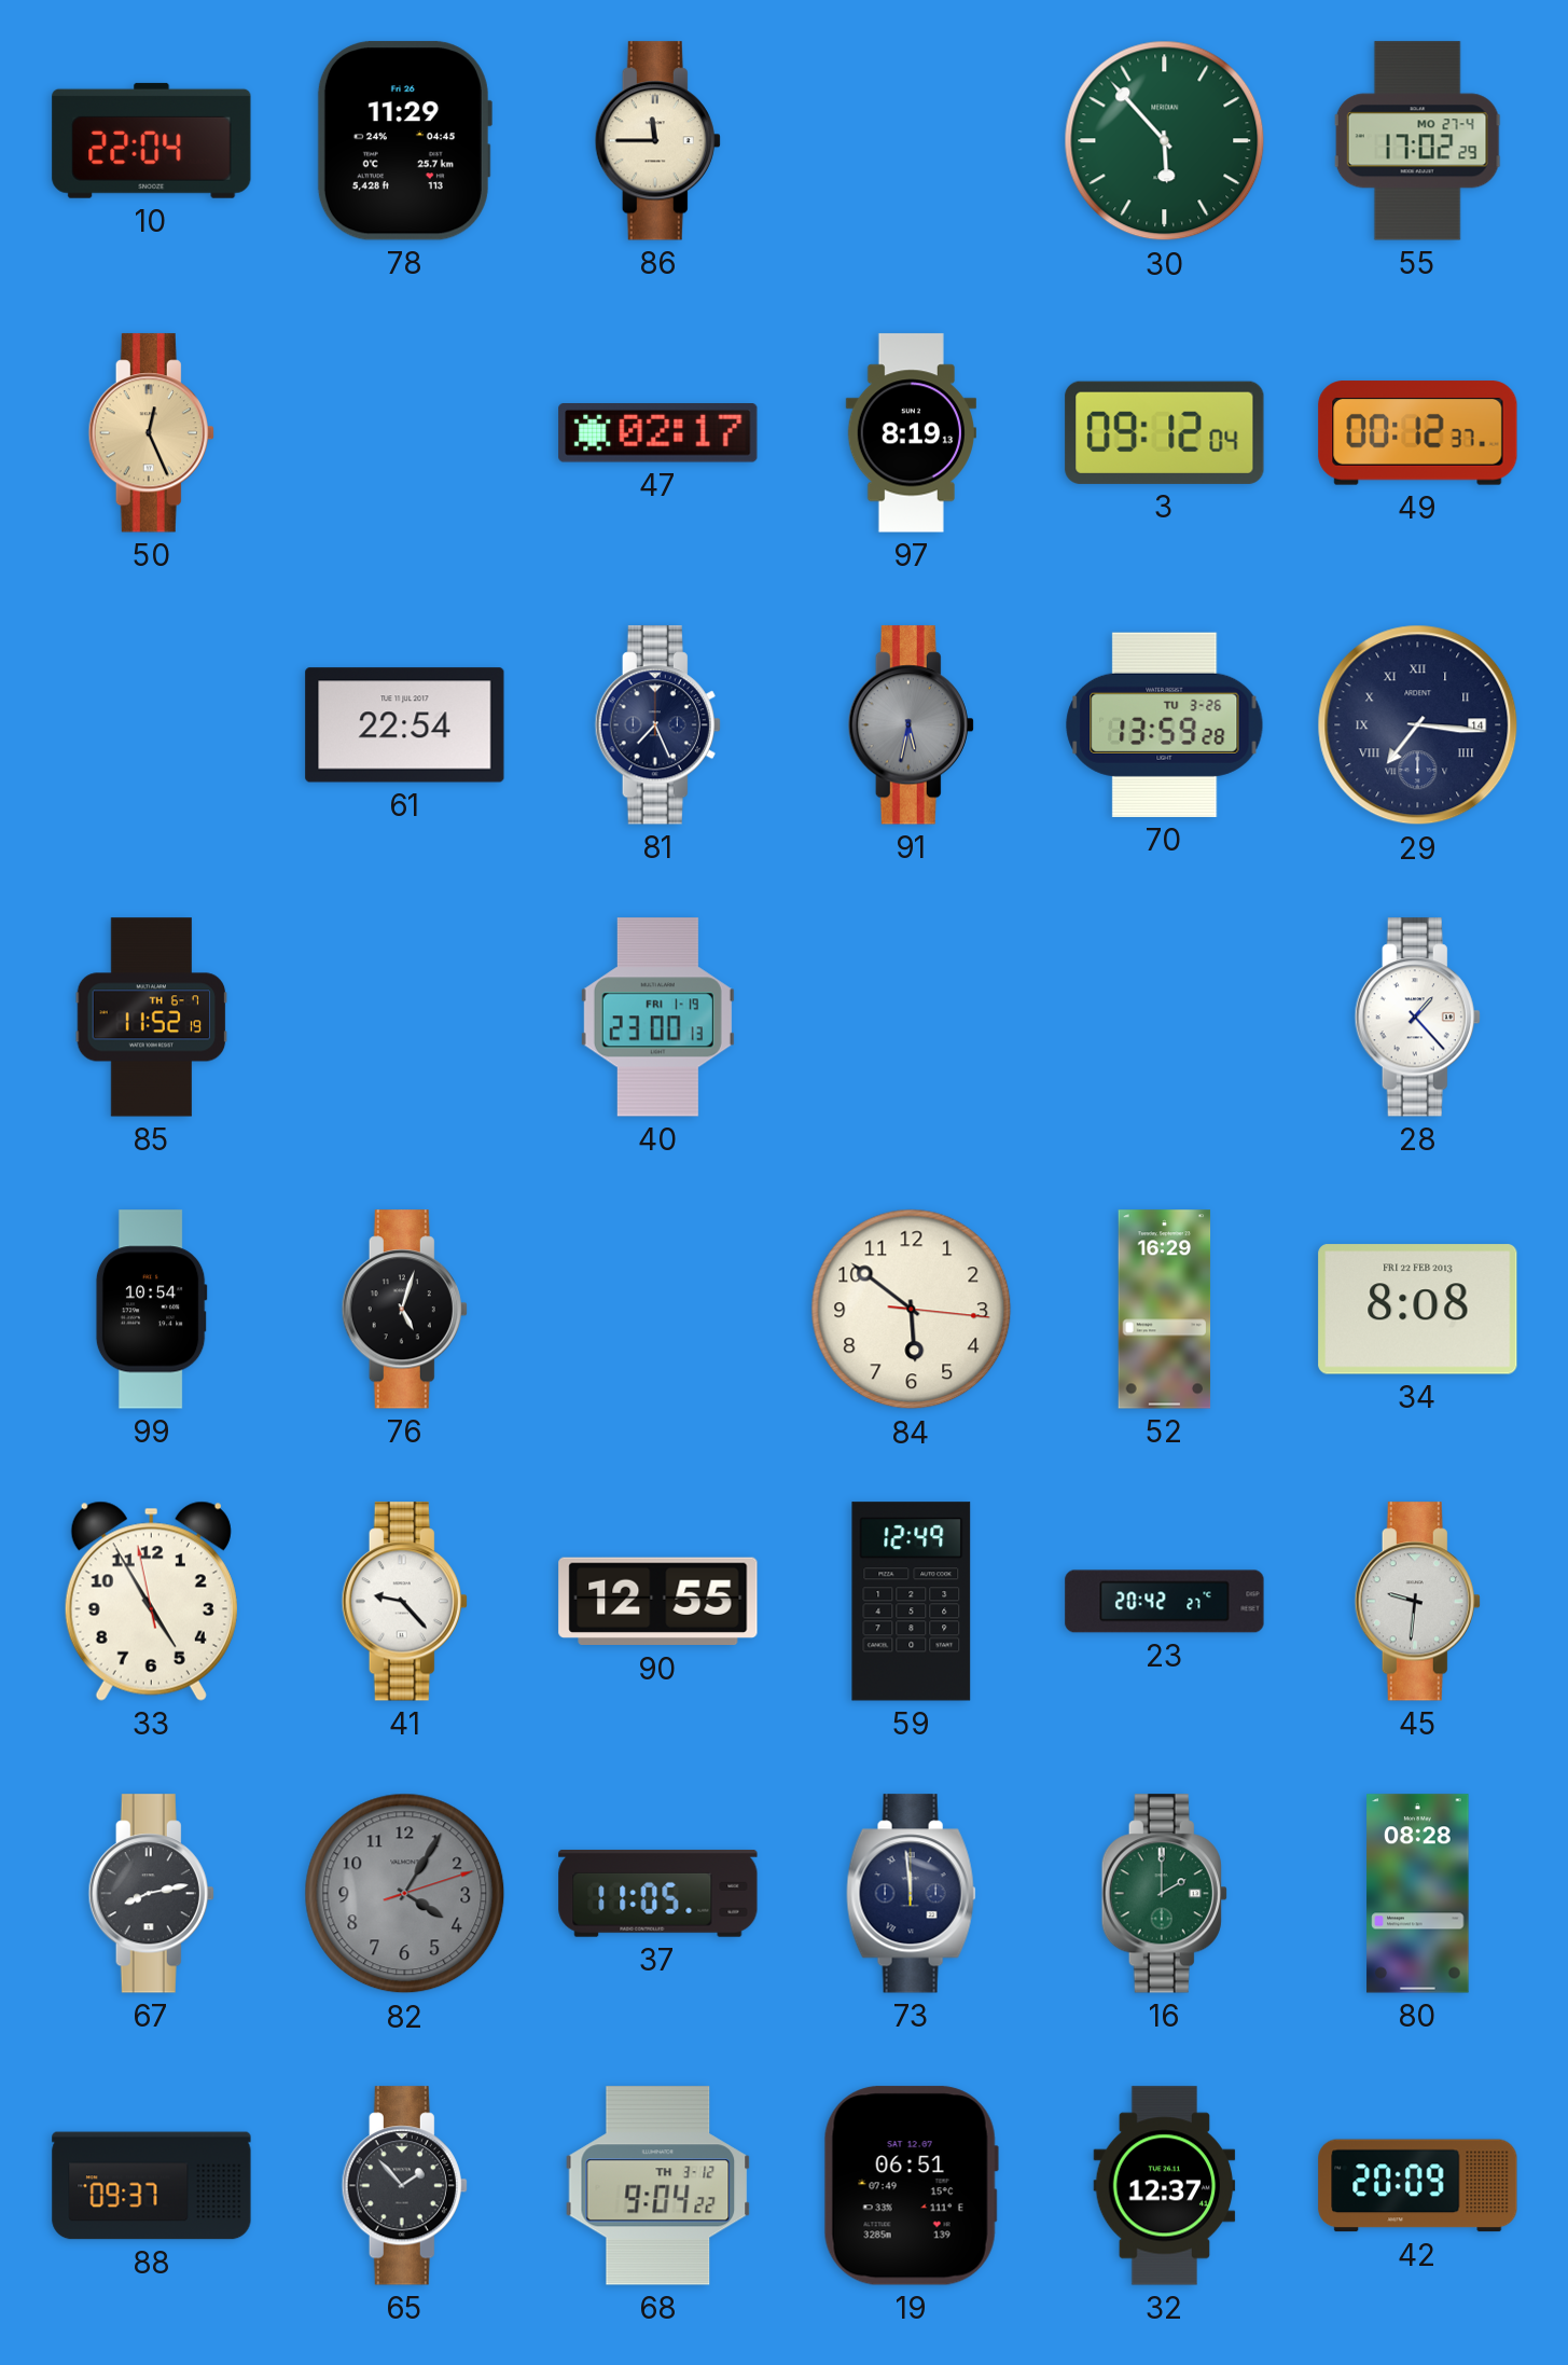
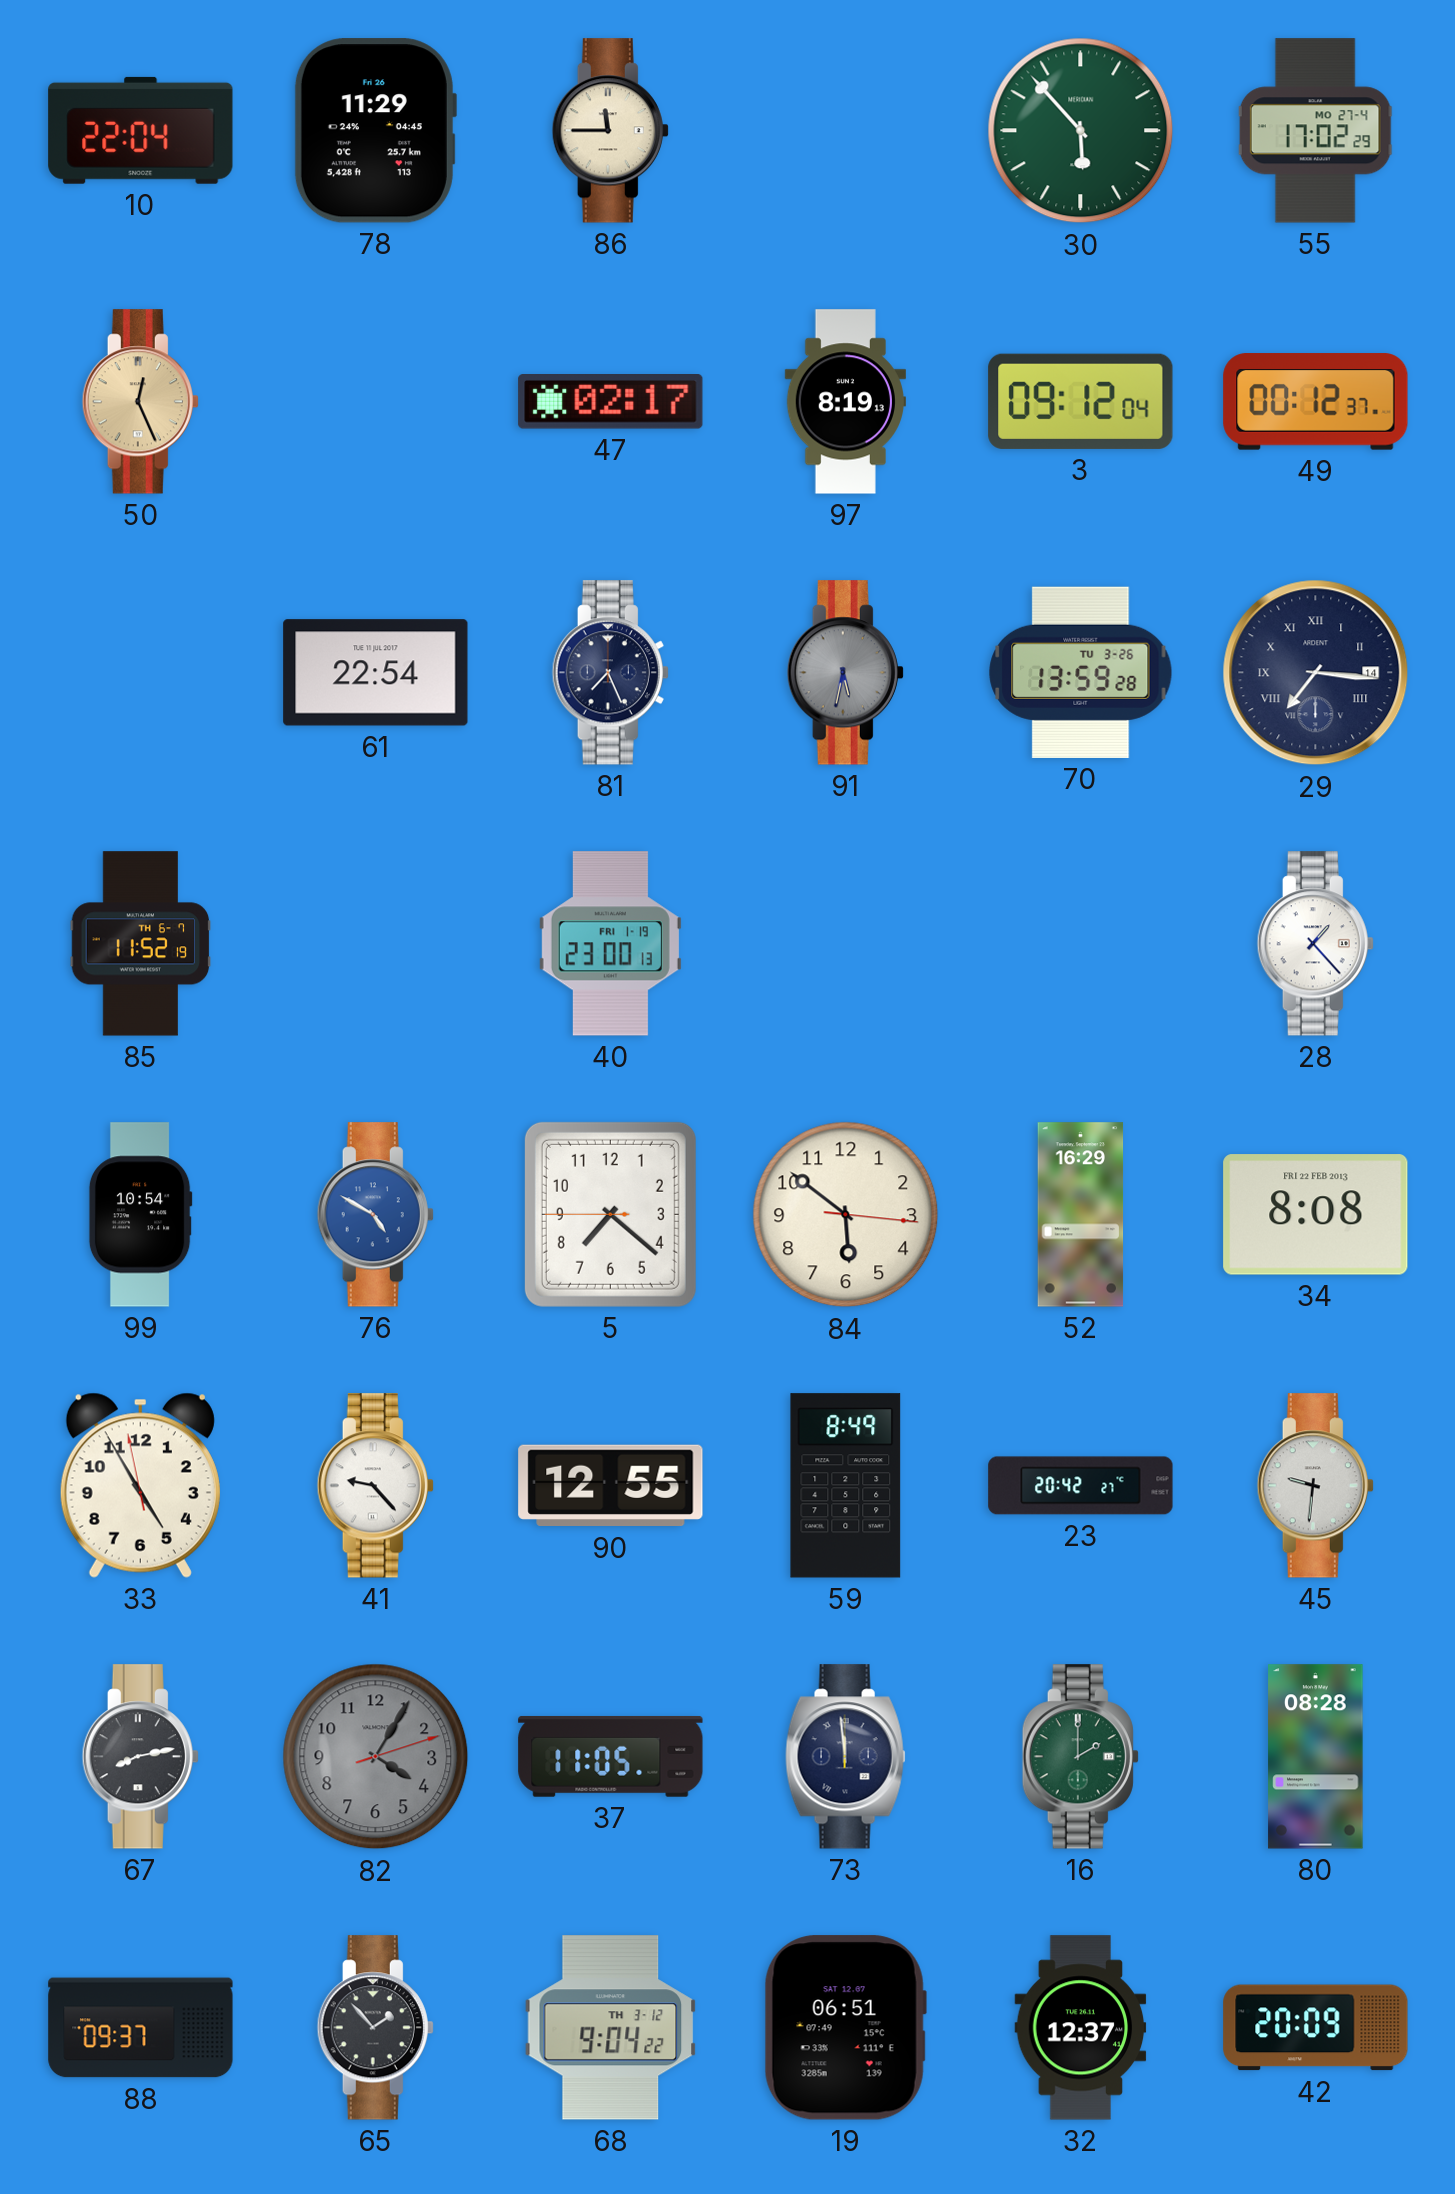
76: 5:03 -> 4:50 (375, 1215)
76 dial: black -> blue (375, 1215)
5: none -> 7:21 (610, 1214)
59: 12:49 -> 8:49 (846, 1486)
